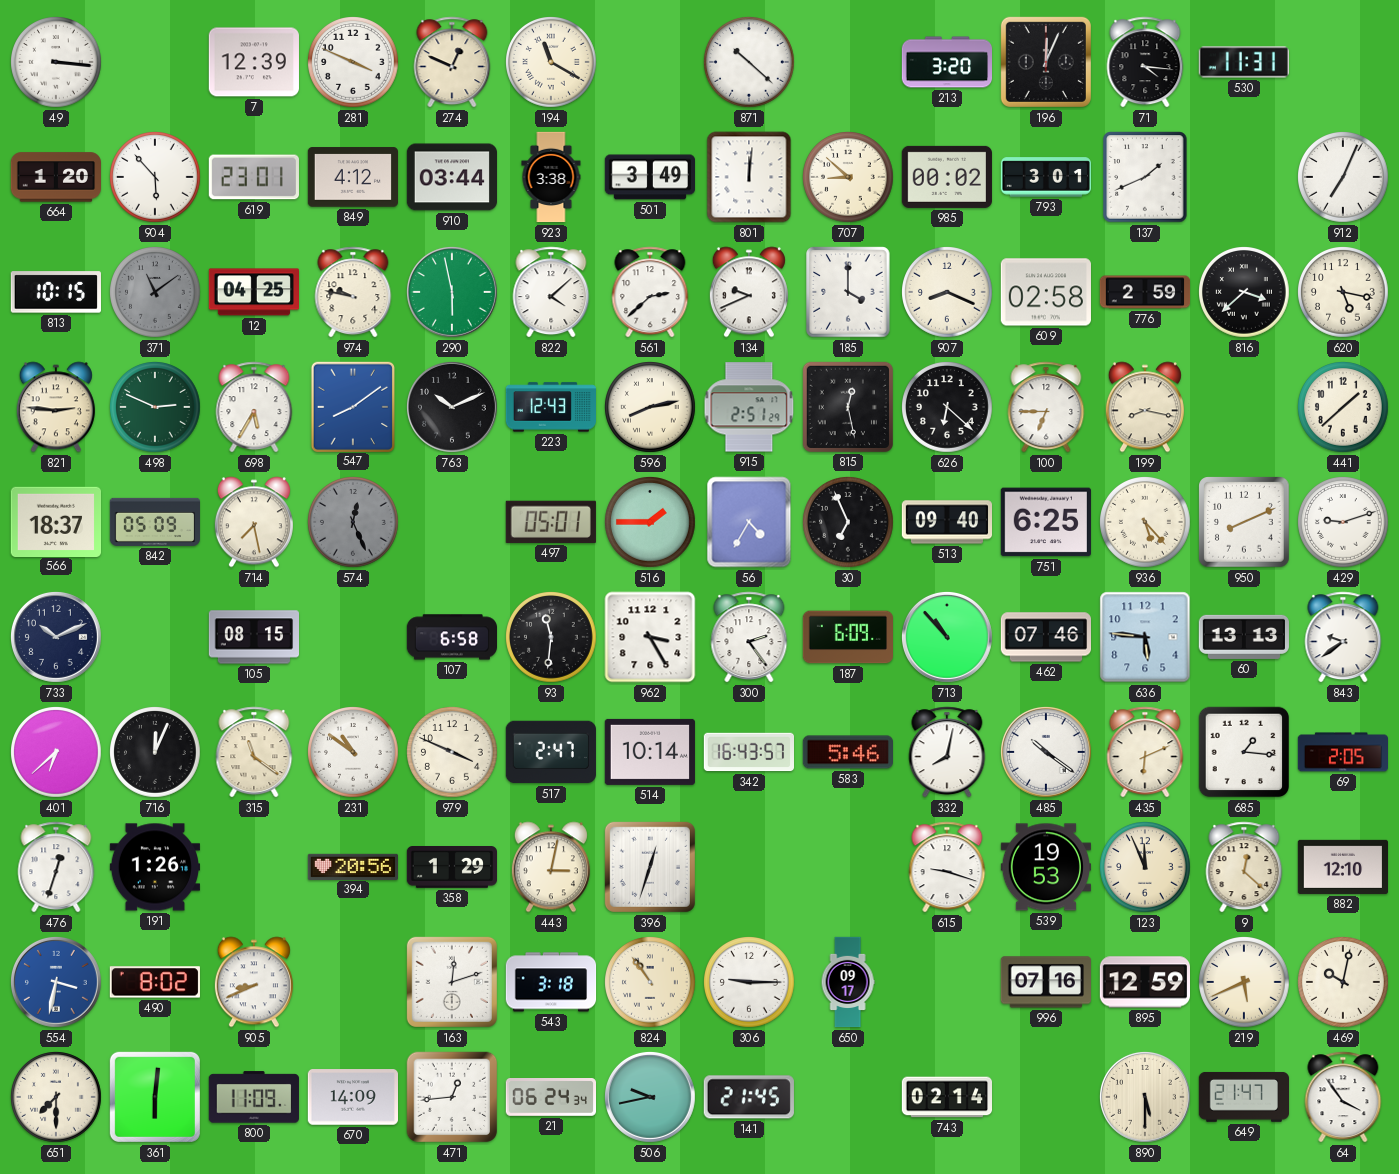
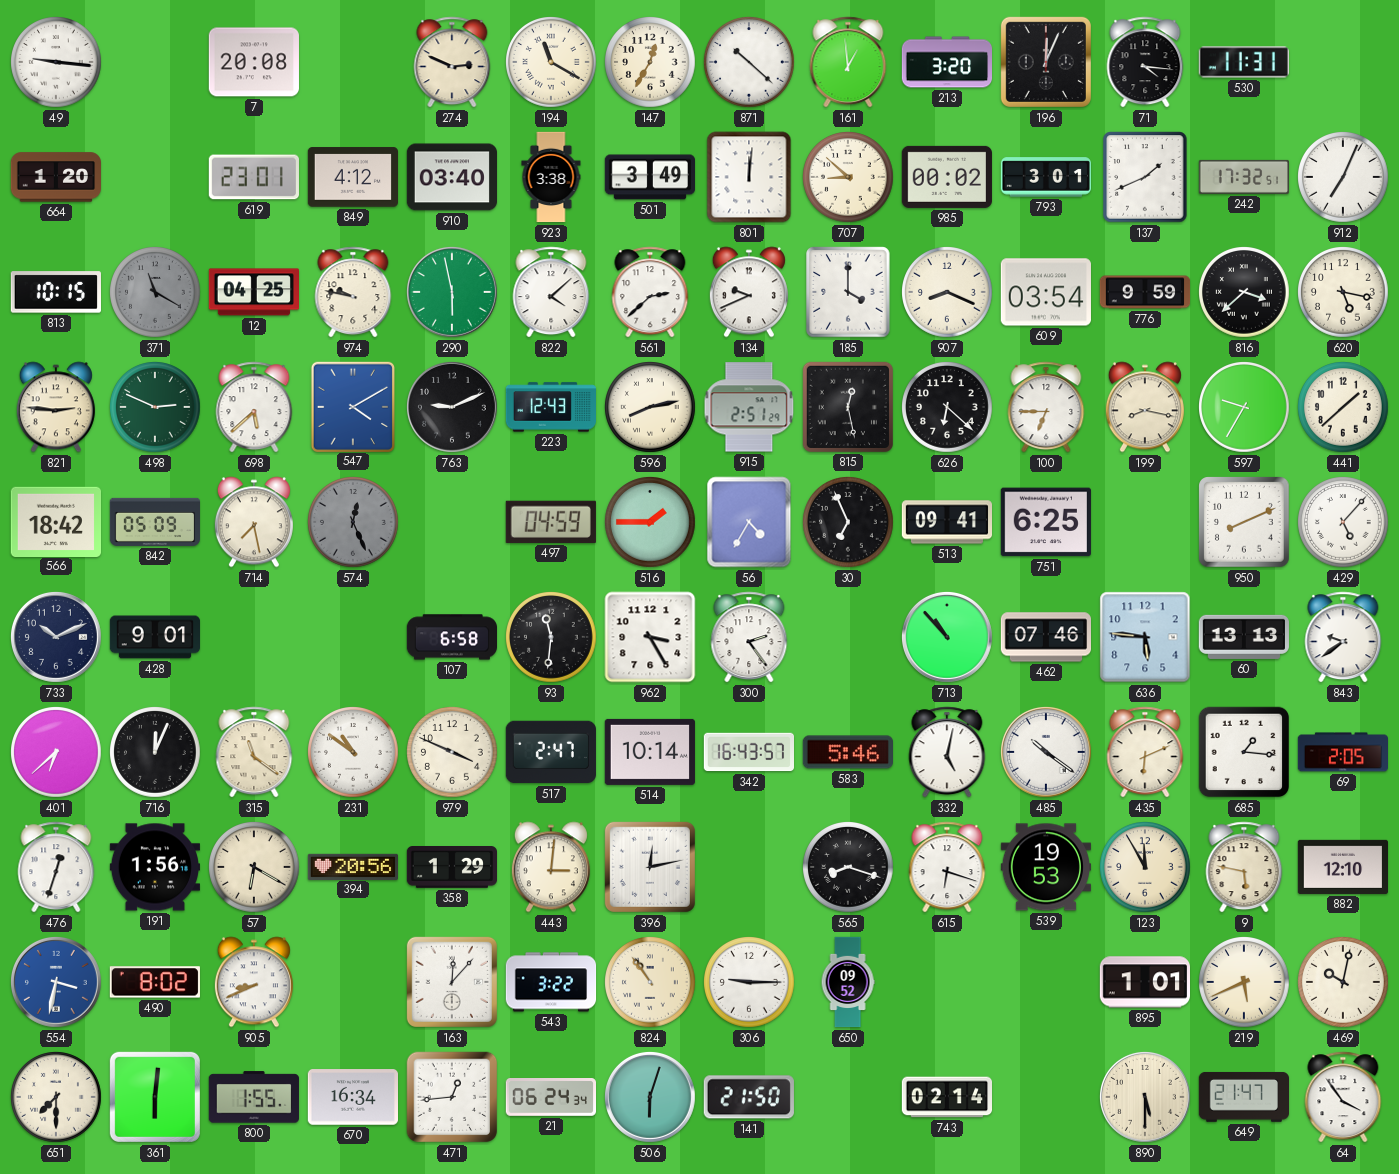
49: 3:16 -> 9:16 (57, 63)
7: 12:39 -> 20:08 (254, 62)
281: 3:49 -> none (354, 63)
274: 12:49 -> 2:49 (452, 62)
147: none -> 12:35 (651, 63)
161: none -> 12:59 (848, 62)
904: 5:53 -> none (156, 178)
910: 03:44 -> 03:40 (451, 177)
242: none -> 17:32 (1243, 177)
371: 11:09 -> 11:20 (156, 293)
609: 02:58 -> 03:54 (1046, 292)
776: 2:59 -> 9:59 (1145, 292)
698: 5:35 -> 5:38 (254, 407)
547: 8:09 -> 4:10 (352, 406)
763: 10:11 -> 9:11 (452, 407)
597: none -> 9:35 (1245, 408)
566: 18:37 -> 18:42 (55, 521)
497: 05:01 -> 04:59 (551, 522)
513: 09:40 -> 09:41 (947, 522)
936: 5:23 -> none (1146, 523)
429: 9:12 -> 5:07 (1344, 523)
428: none -> 9:01 (154, 637)
105: 08:15 -> none (253, 637)
187: 6:09 -> none (847, 637)
332: 8:02 -> 5:02 (947, 752)
191: 1:26 -> 1:56 (154, 867)
57: none -> 6:20 (255, 868)
443: 3:02 -> 3:01 (551, 867)
396: 12:33 -> 12:13 (650, 867)
565: none -> 8:18 (849, 868)
615: 9:18 -> 6:18 (947, 867)
123: 11:56 -> 11:55 (1146, 868)
9: 12:22 -> 5:47 (1244, 867)
163: 12:12 -> 12:07 (452, 982)
543: 3:18 -> 3:22 (551, 982)
650: 09:17 -> 09:52 (848, 982)
996: 07:16 -> none (1046, 982)
895: 12:59 -> 1:01 (1144, 982)
800: 11:09 -> 1:55 (254, 1097)
670: 14:09 -> 16:34 (352, 1097)
506: 9:43 -> 6:03 (650, 1097)
141: 21:45 -> 21:50 (749, 1097)
